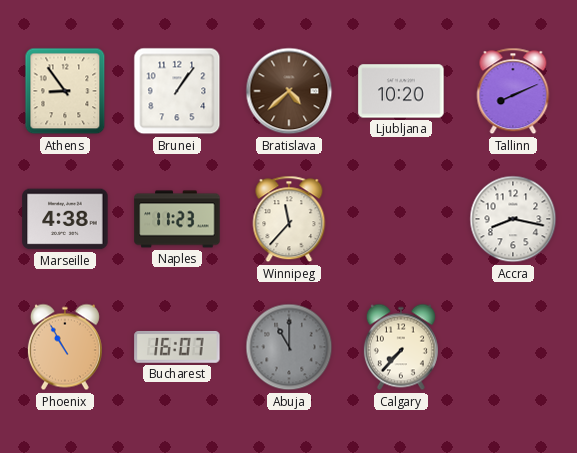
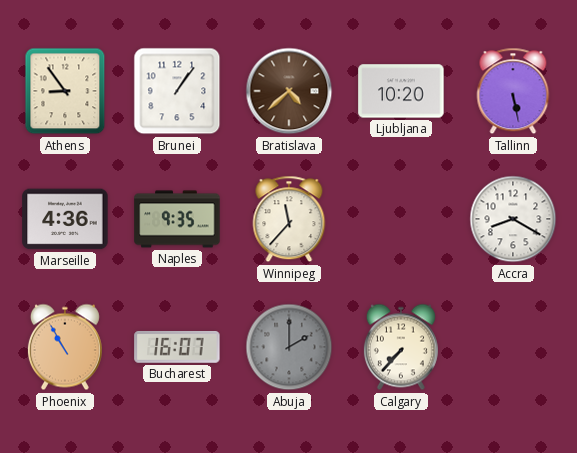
Tallinn: 8:11 -> 5:28 (513, 91)
Marseille: 4:38 -> 4:36 (65, 219)
Naples: 11:23 -> 9:35 (177, 219)
Accra: 8:17 -> 8:20 (513, 219)
Abuja: 11:00 -> 2:00 (289, 347)
